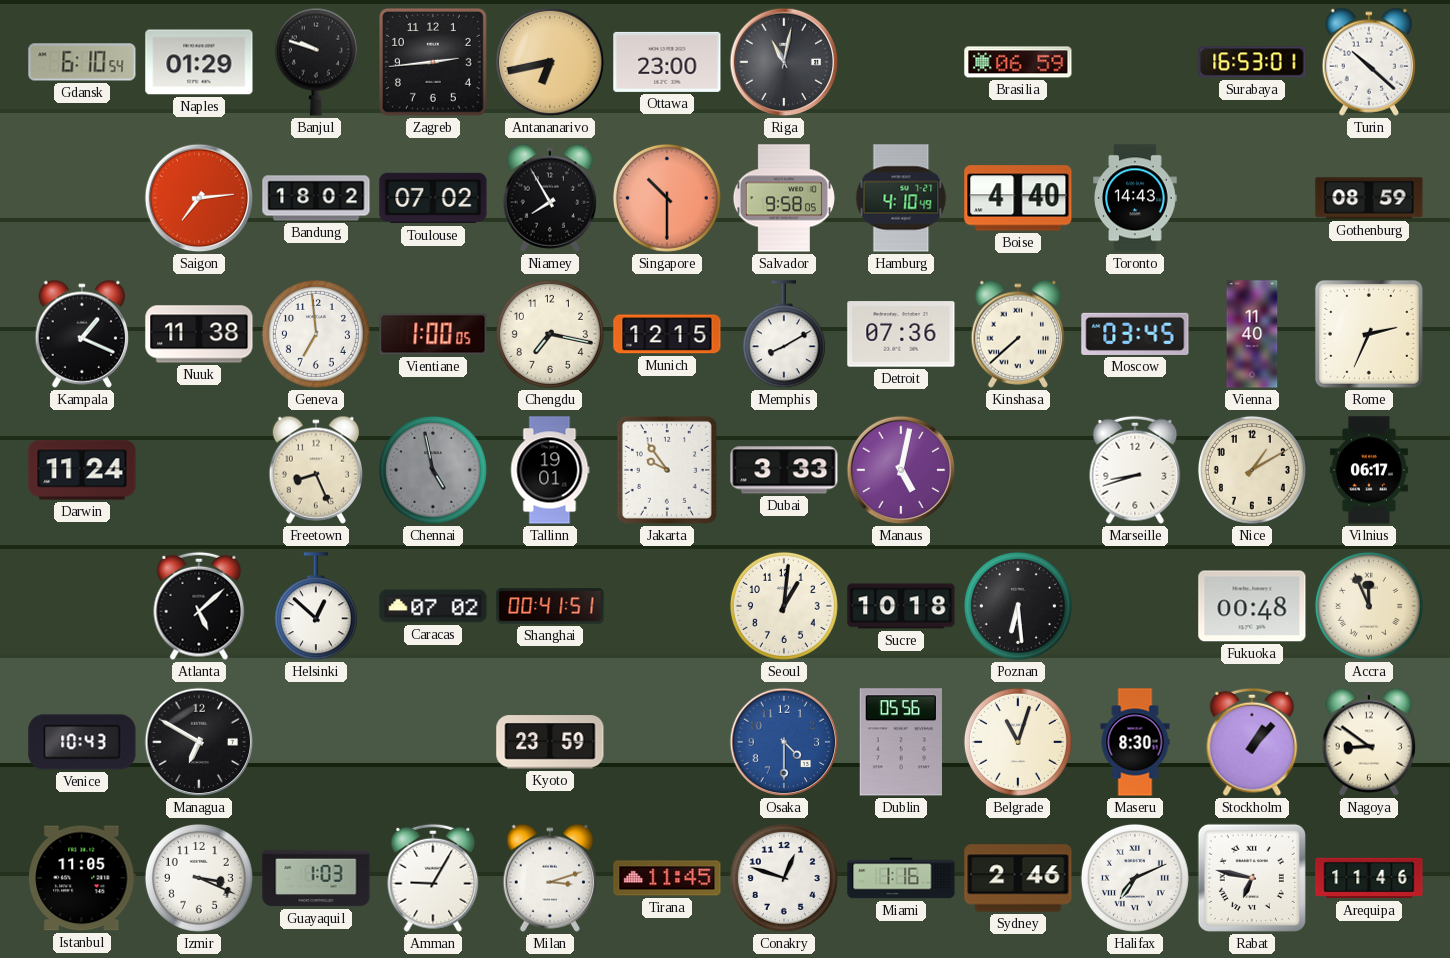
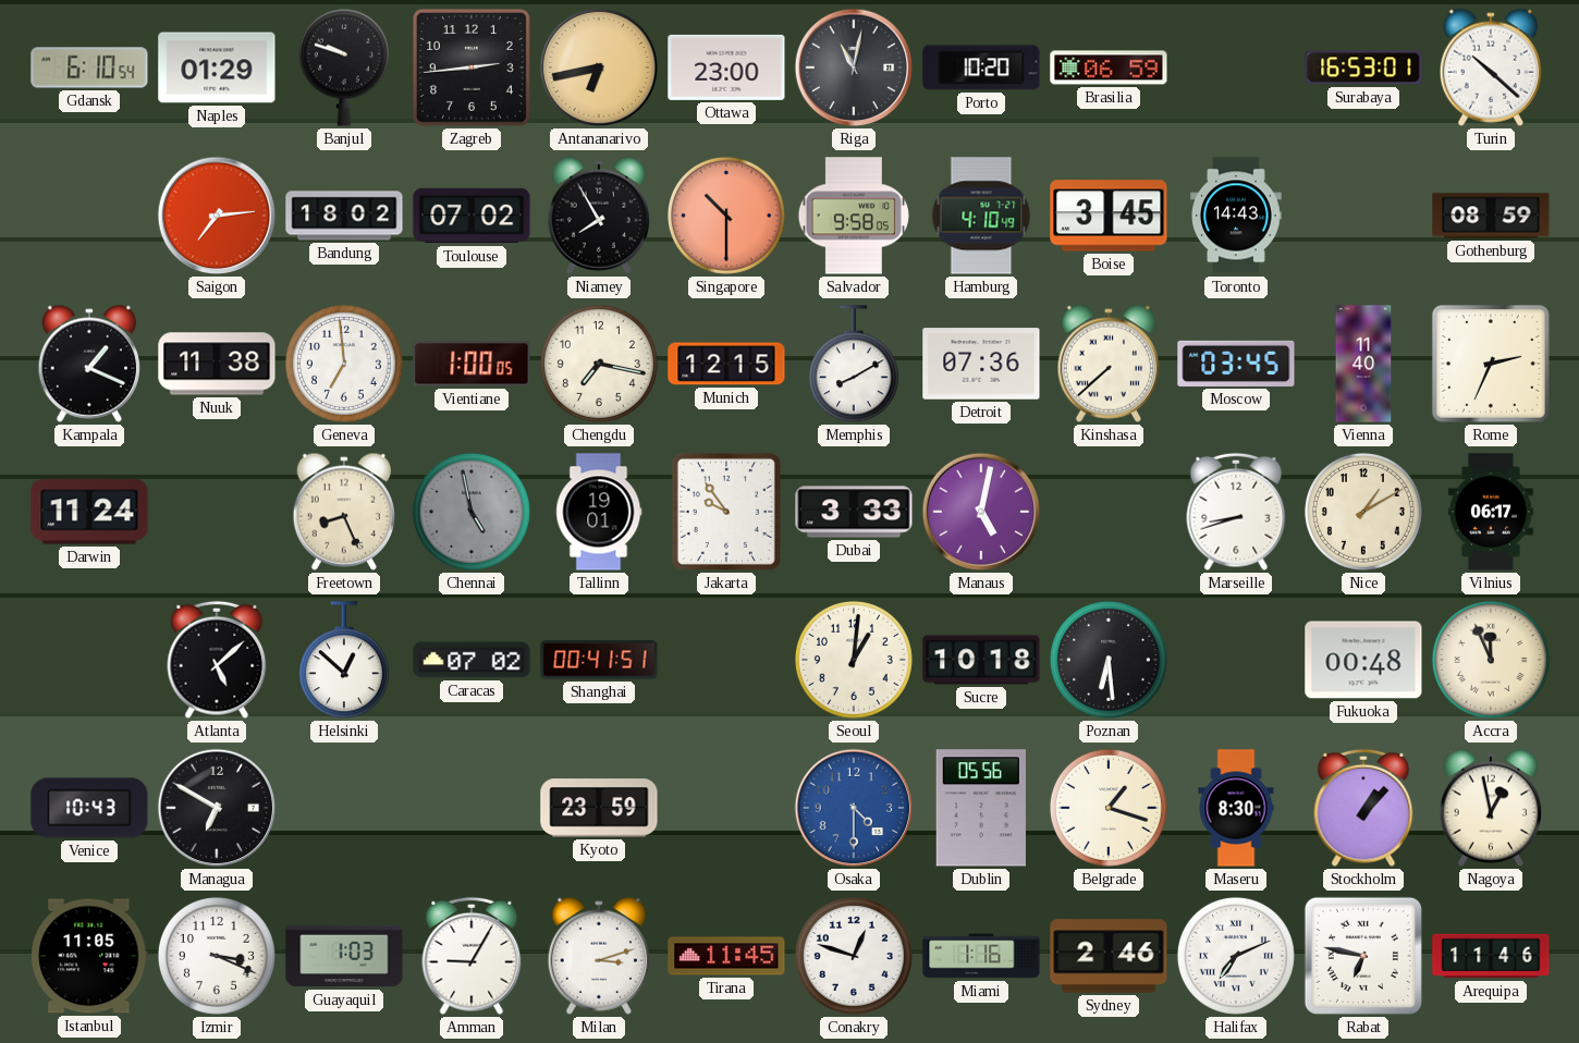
Porto: none -> 10:20 (981, 68)
Boise: 4:40 -> 3:45 (1109, 216)
Belgrade: 11:03 -> 1:18 (1109, 808)
Nagoya: 8:51 -> 12:58 (1490, 808)
